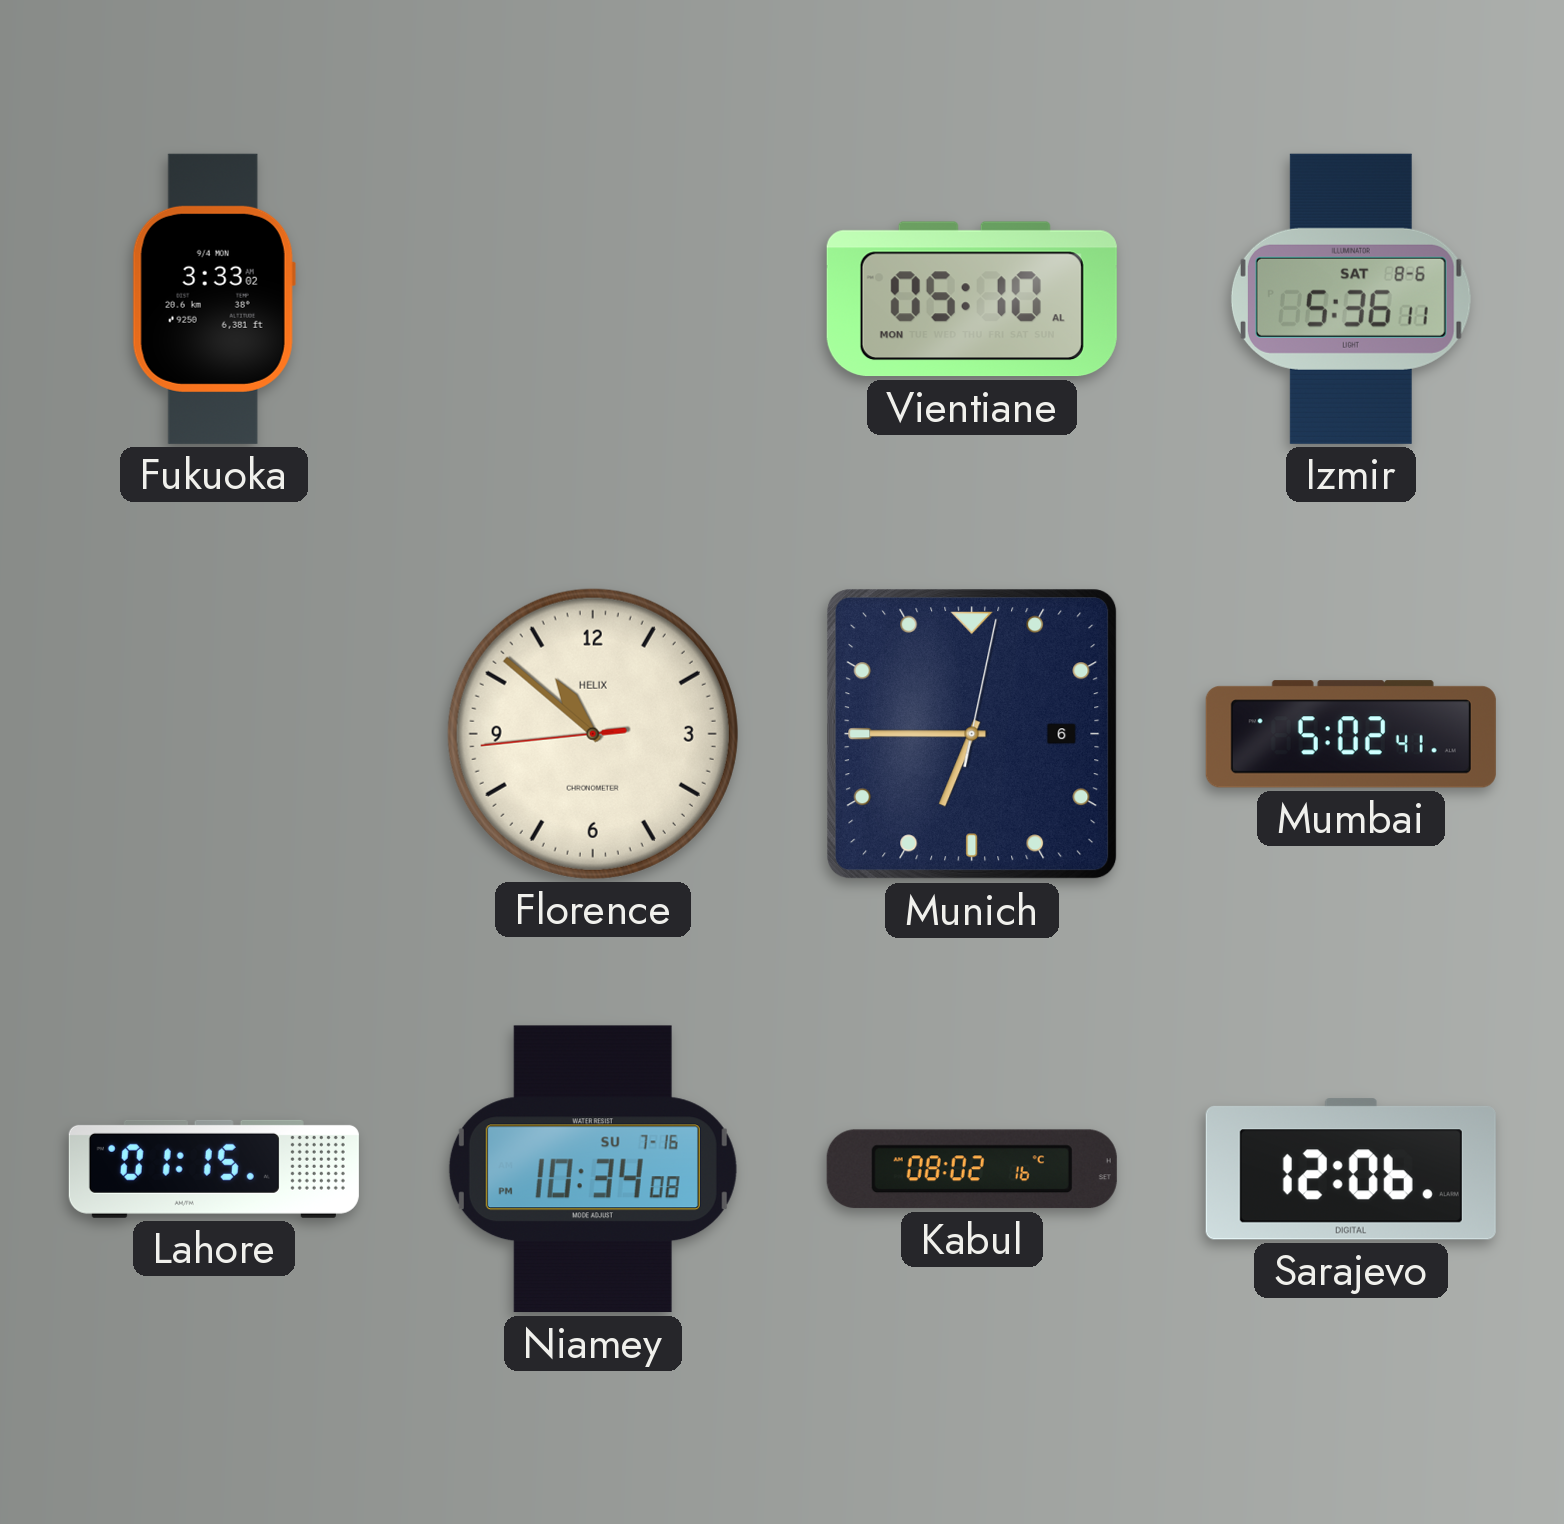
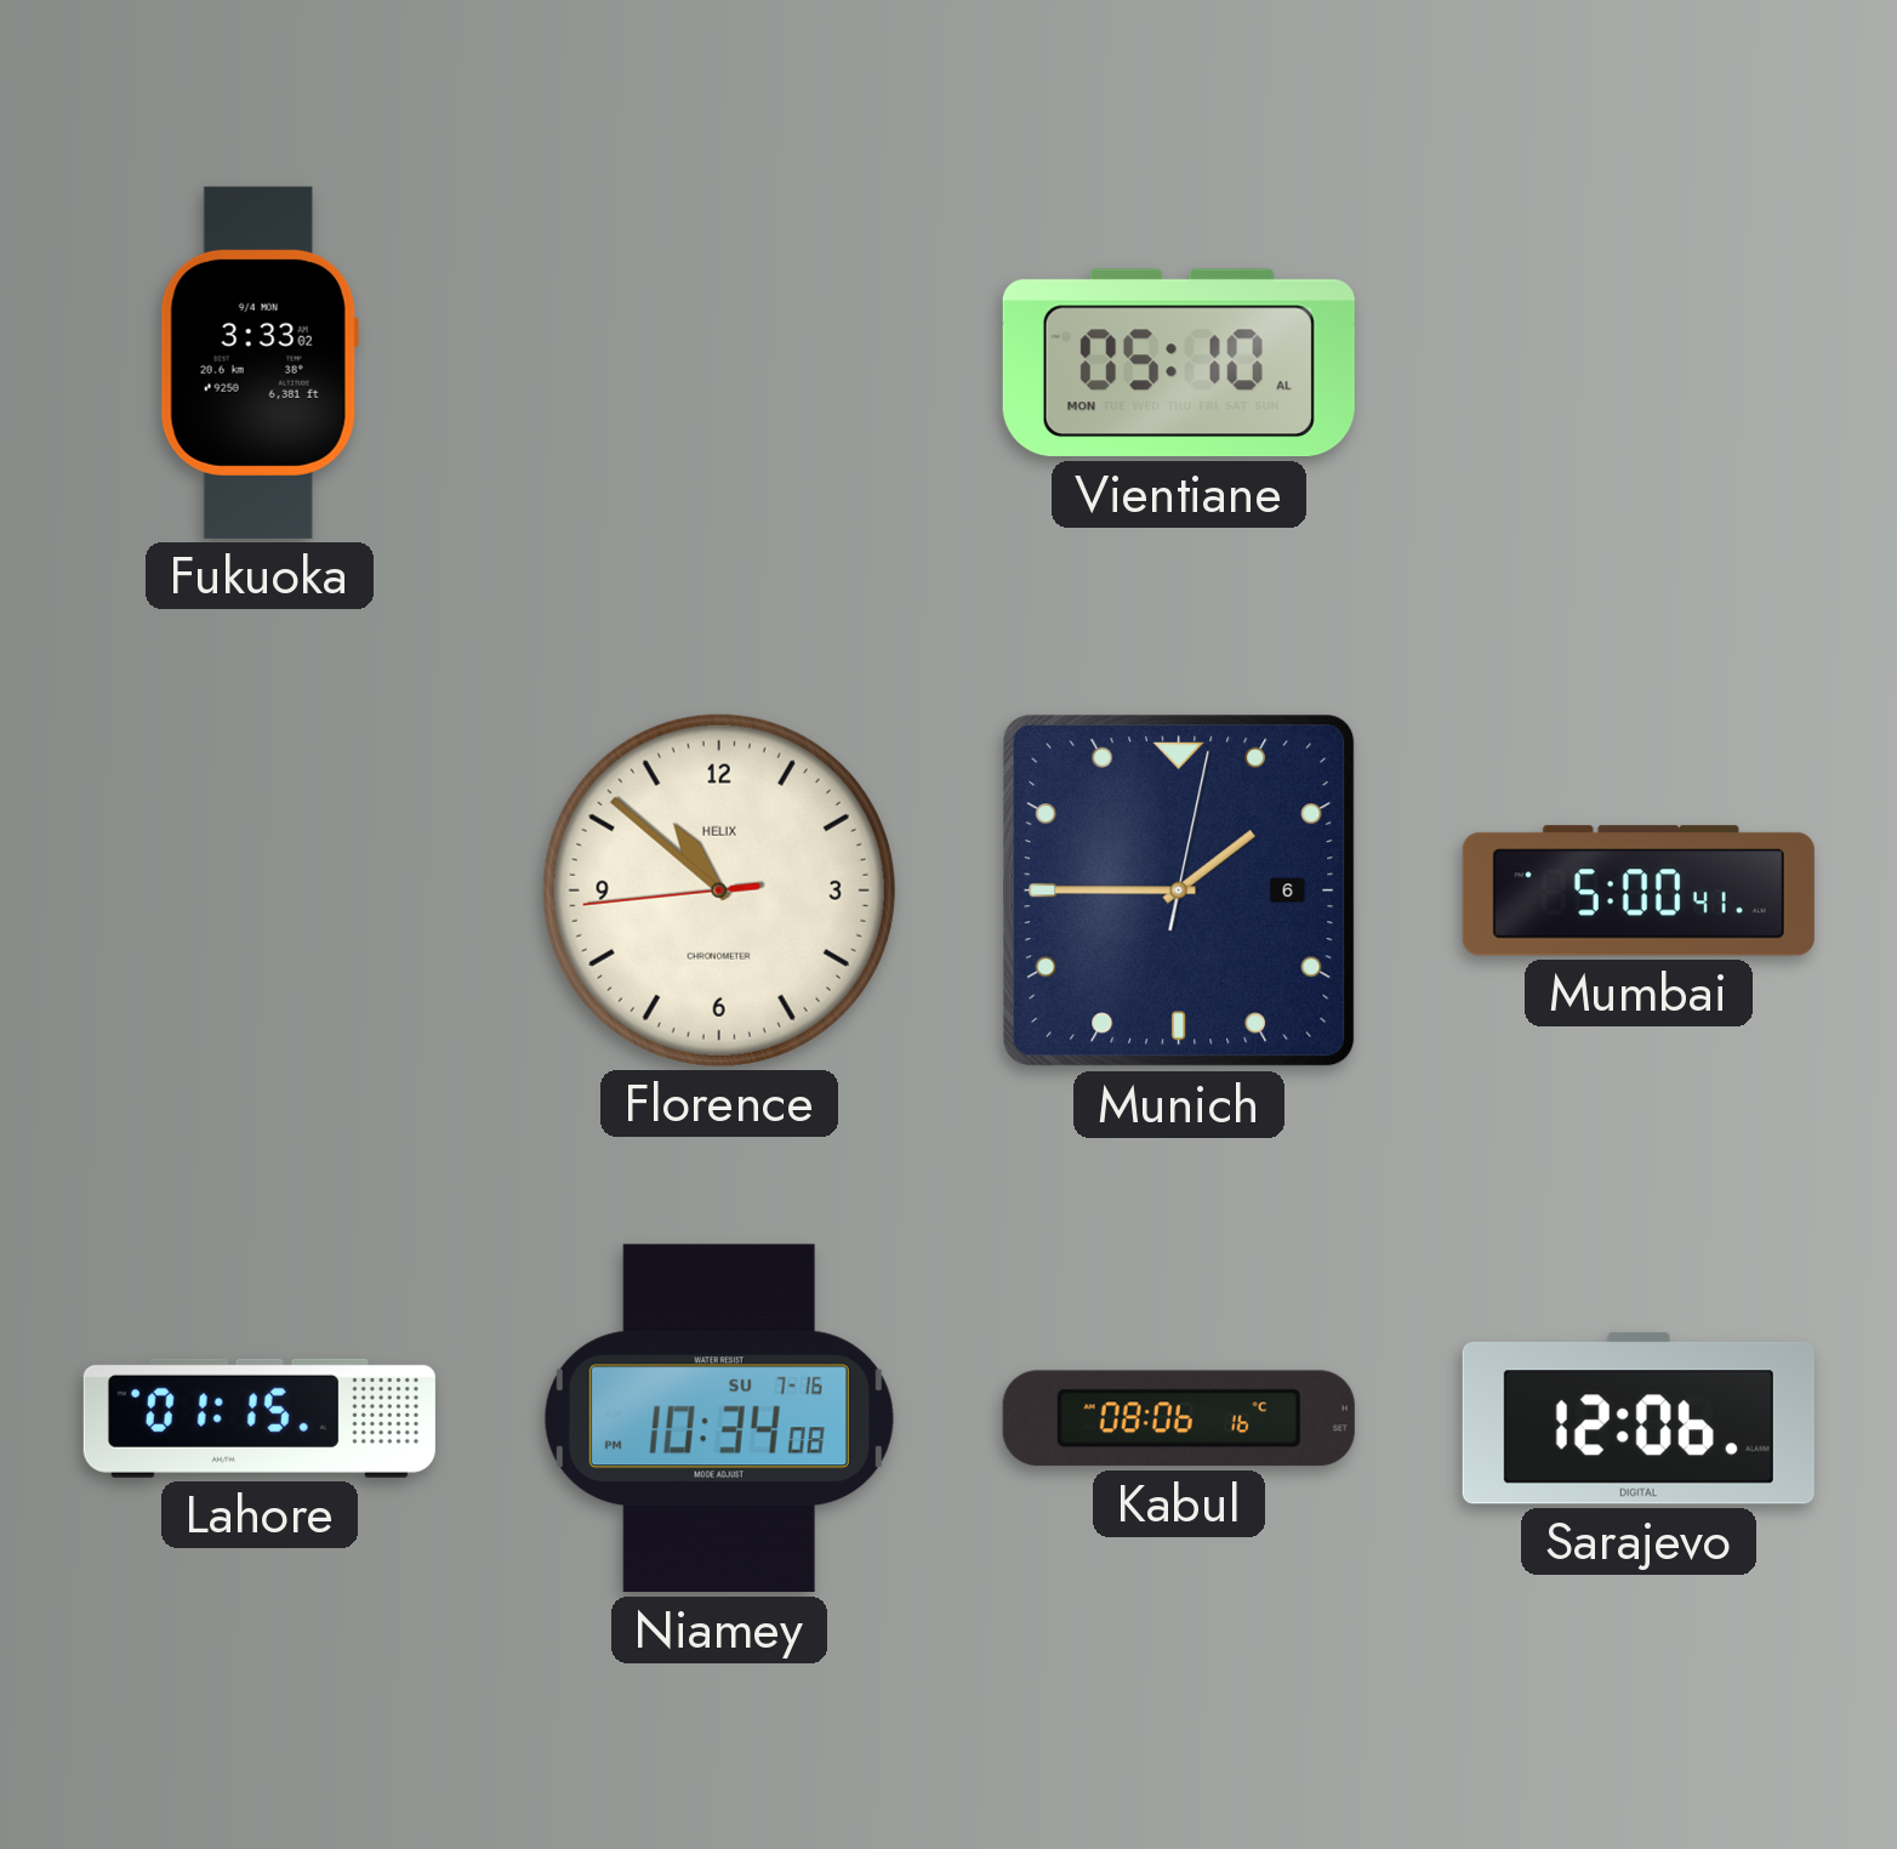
Izmir: 5:36 -> none (1351, 299)
Munich: 6:45 -> 1:45 (1179, 891)
Mumbai: 5:02 -> 5:00 (1639, 891)
Kabul: 08:02 -> 08:06 (1179, 1418)
